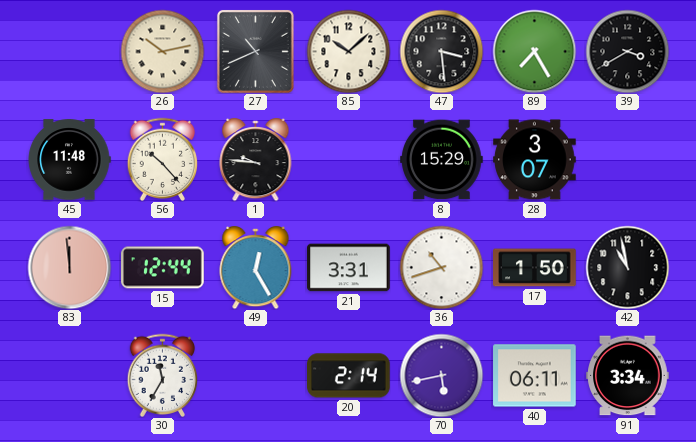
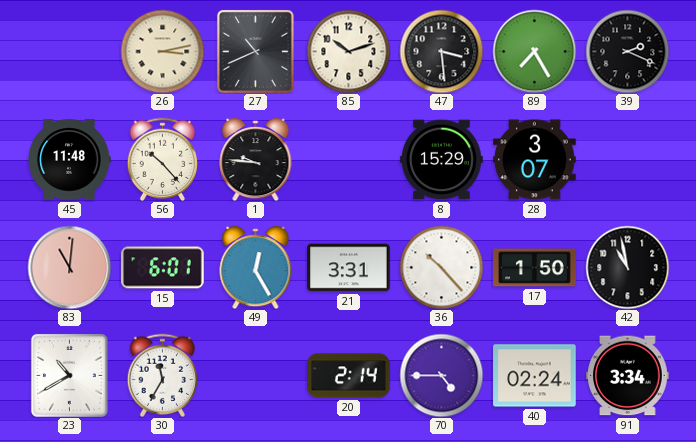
26: 10:13 -> 3:13 (162, 51)
85: 10:08 -> 10:12 (348, 51)
39: 3:40 -> 2:19 (627, 51)
83: 11:59 -> 11:01 (69, 267)
15: 12:44 -> 6:01 (163, 268)
36: 10:42 -> 10:23 (441, 267)
23: none -> 10:40 (69, 375)
70: 5:43 -> 4:45 (441, 375)
40: 06:11 -> 02:24 (535, 376)
